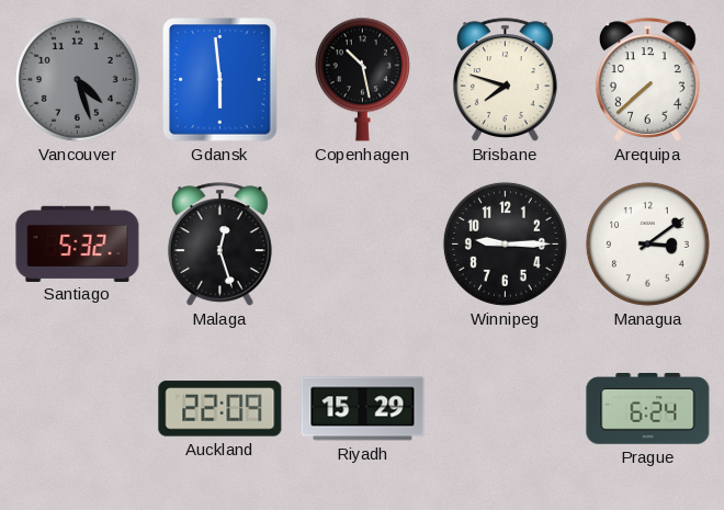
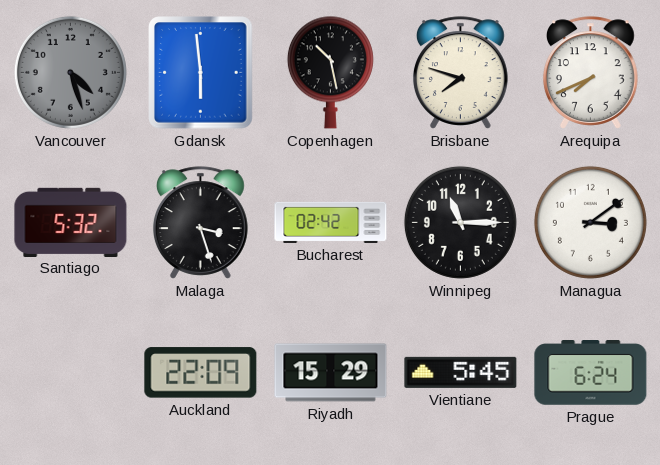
Arequipa: 7:38 -> 7:41 (591, 73)
Malaga: 12:27 -> 3:27 (201, 223)
Bucharest: none -> 02:42 (331, 222)
Winnipeg: 9:15 -> 11:15 (460, 222)
Vientiane: none -> 5:45 (461, 372)
